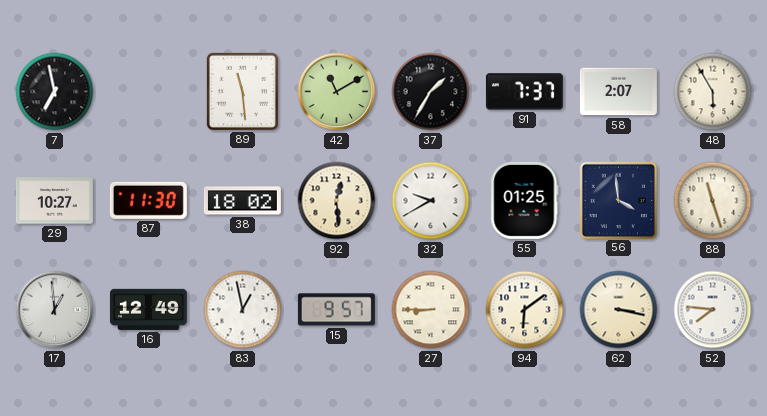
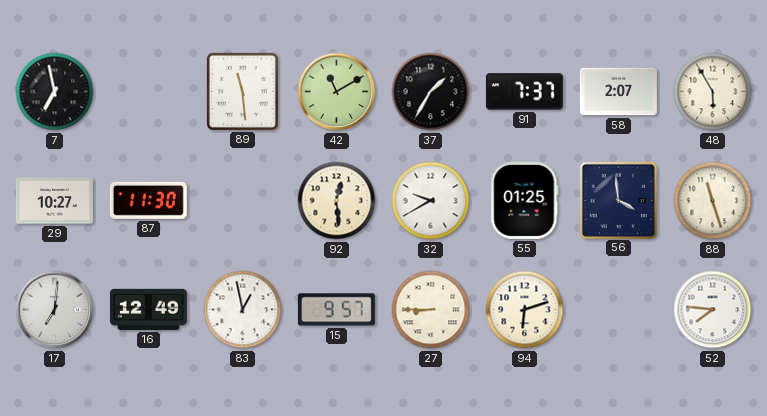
38: 18:02 -> none (242, 201)
17: 12:59 -> 7:01 (55, 310)
94: 6:09 -> 6:12 (525, 310)
62: 3:17 -> none (619, 310)
